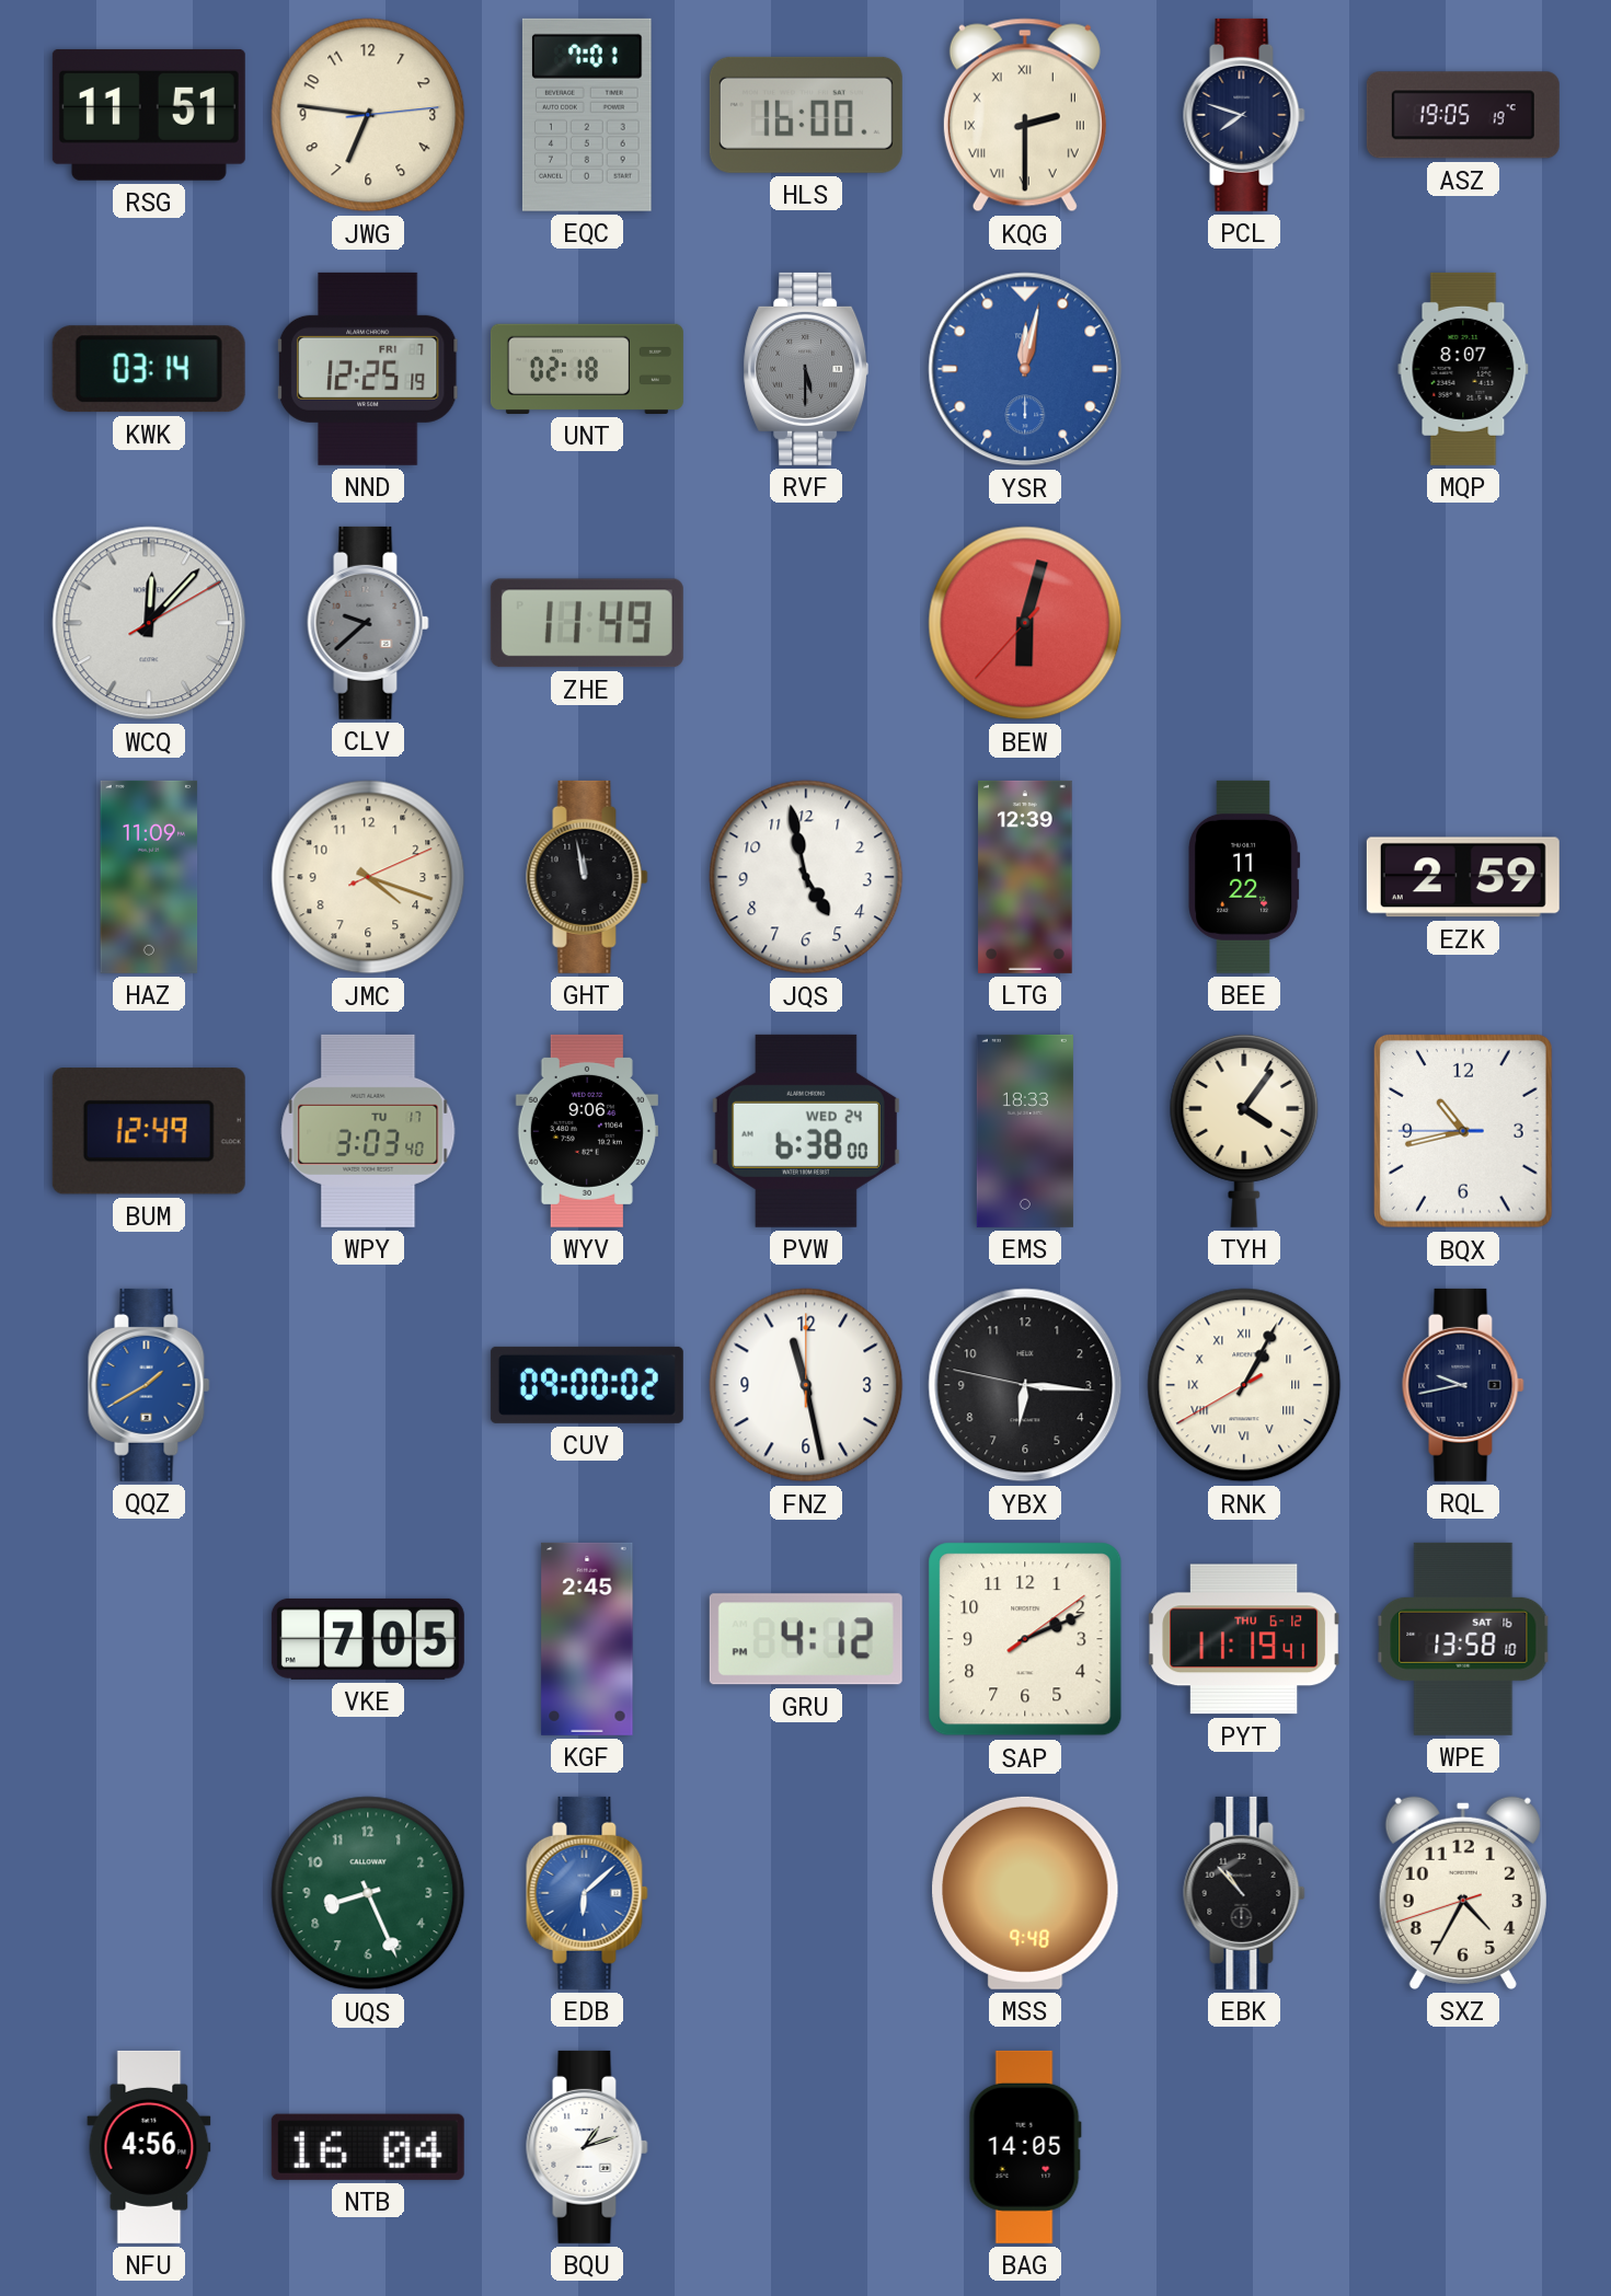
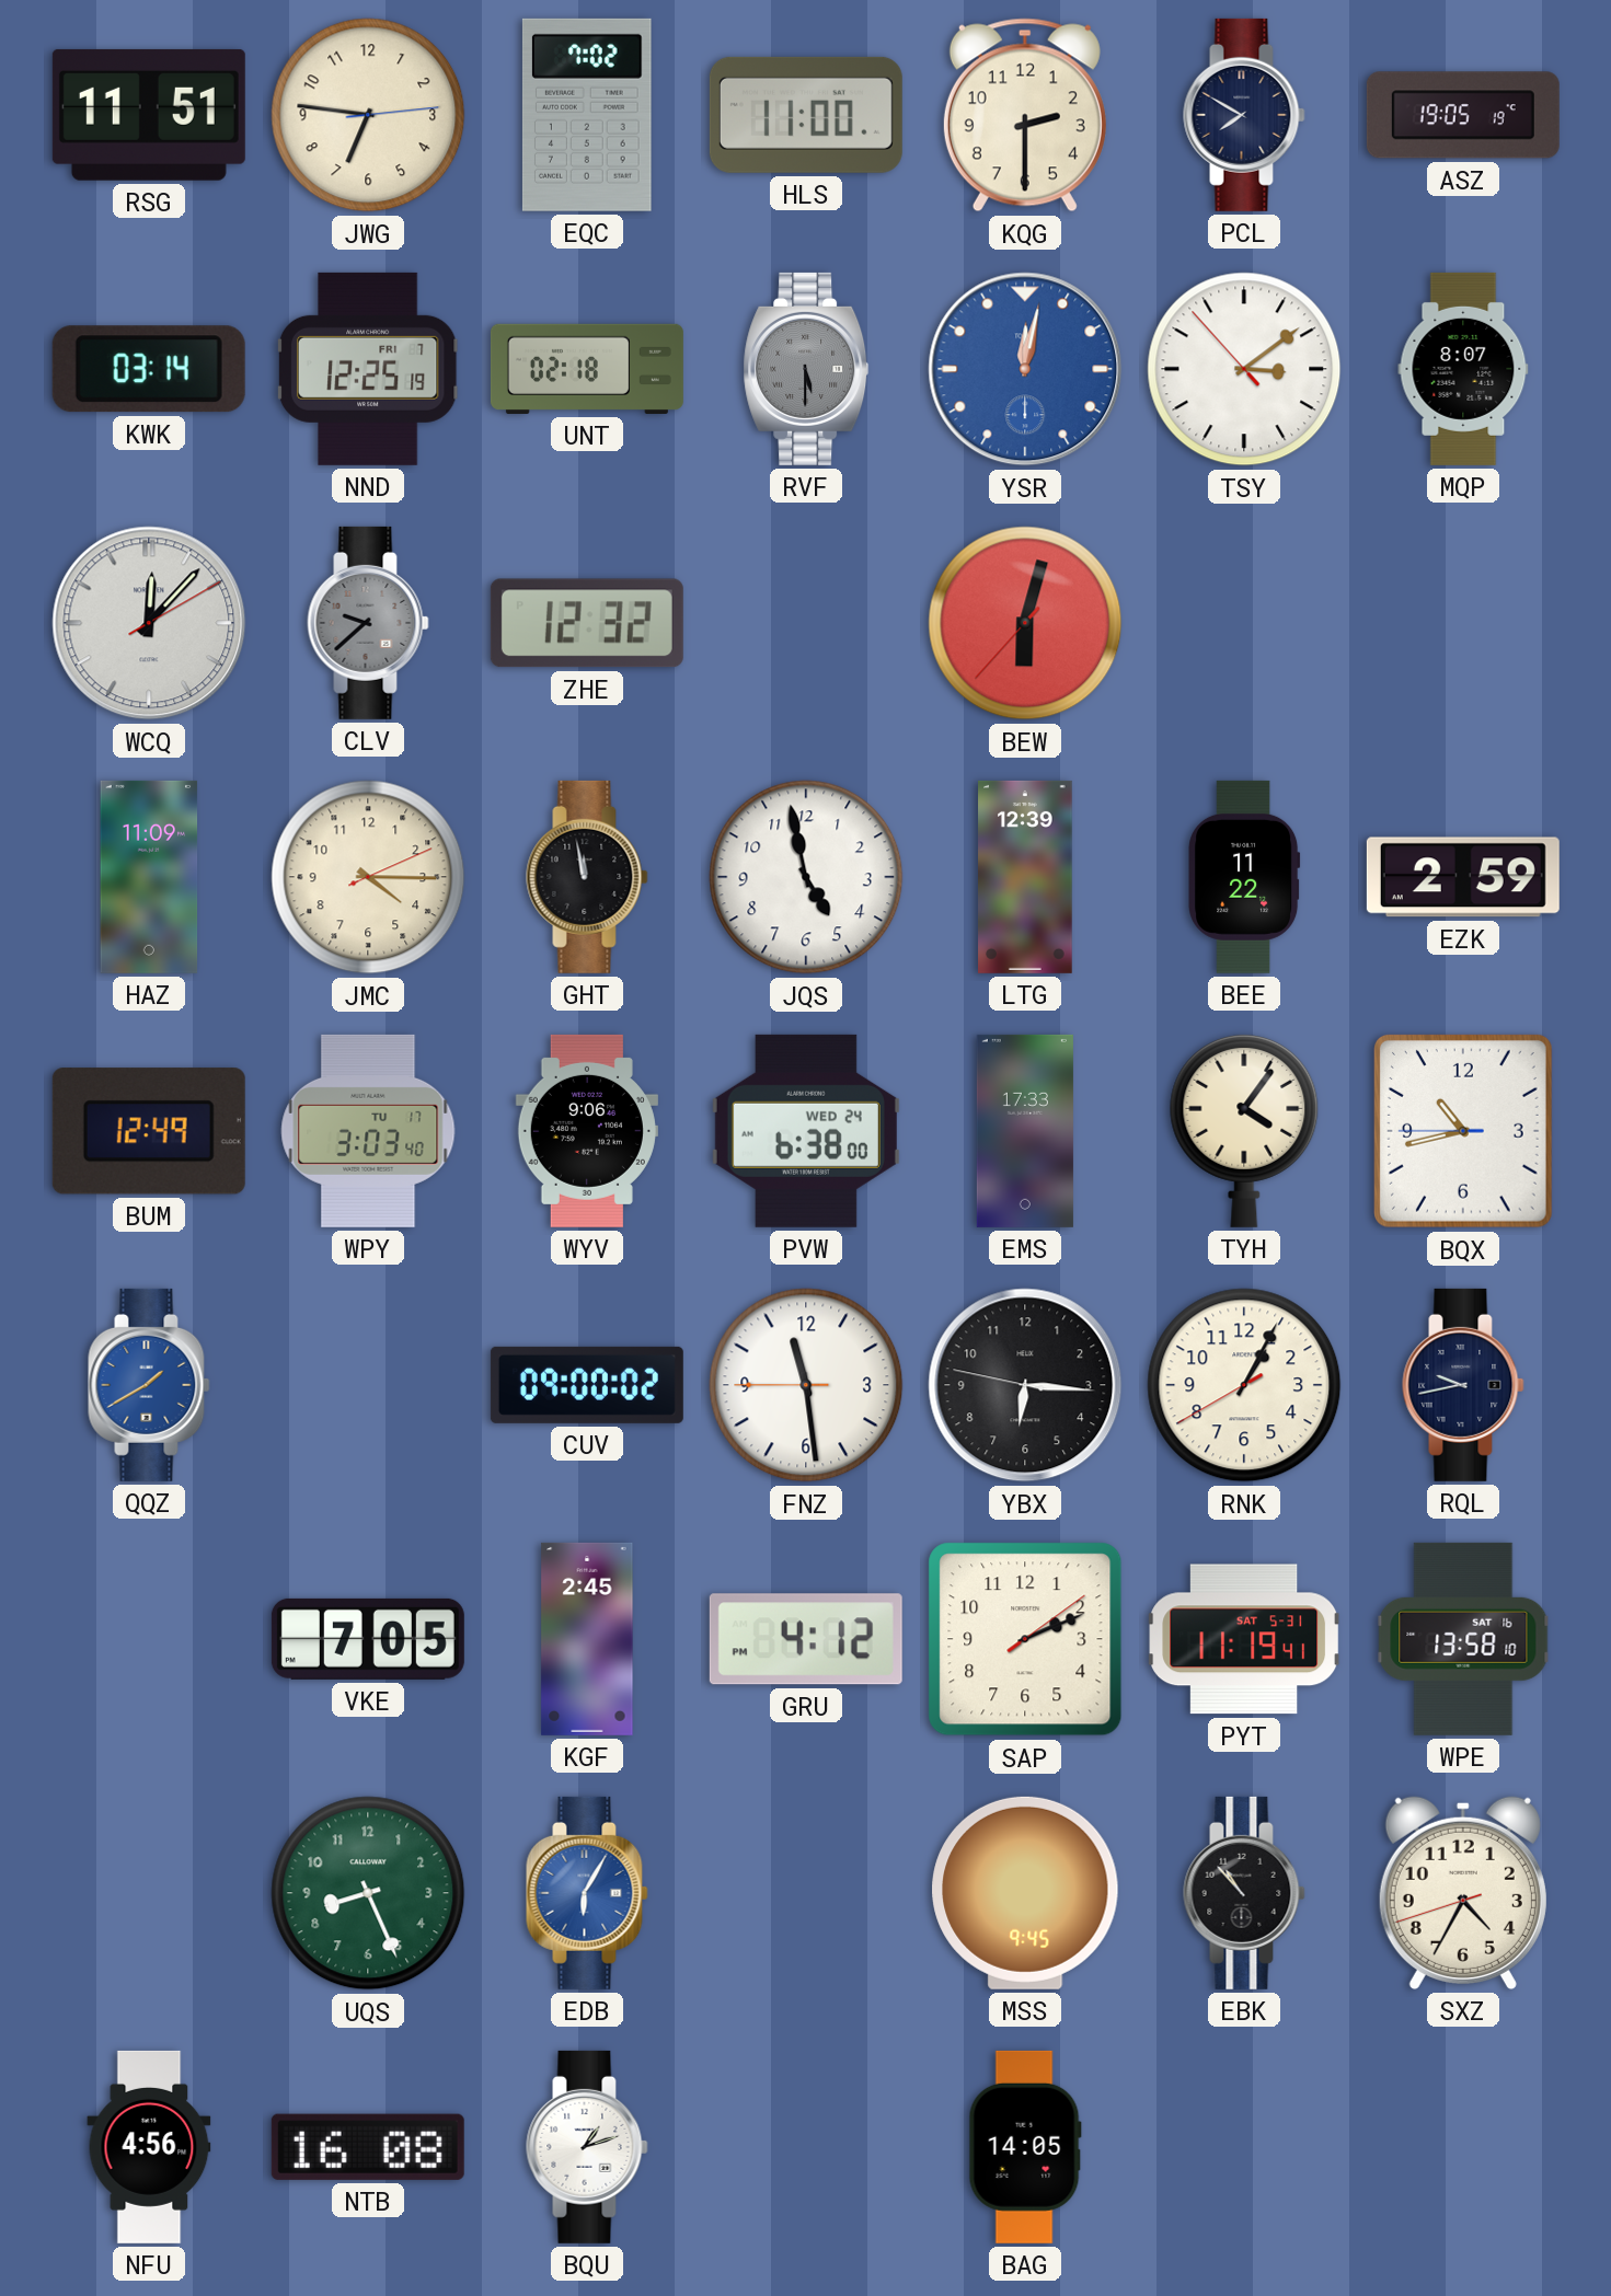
EQC: 7:01 -> 7:02 (587, 115)
HLS: 16:00 -> 11:00 (806, 115)
KQG numerals: Roman -> Arabic (1025, 115)
PCL: 7:48 -> 7:50 (1244, 115)
TSY: none -> 3:08 (1244, 369)
ZHE: 11:49 -> 12:32 (587, 623)
JMC: 4:18 -> 4:15 (368, 877)
EMS: 18:33 -> 17:33 (1025, 1131)
FNZ: 11:28:00 -> 11:28:45 (806, 1385)
RNK numerals: Roman -> Arabic (1244, 1385)
PYT date: THU 6-12 -> SAT 5-31 (1244, 1639)
EDB: 6:08 -> 6:05 (587, 1893)
MSS: 9:48 -> 9:45 (1025, 1893)
NTB: 16:04 -> 16:08 (368, 2147)
